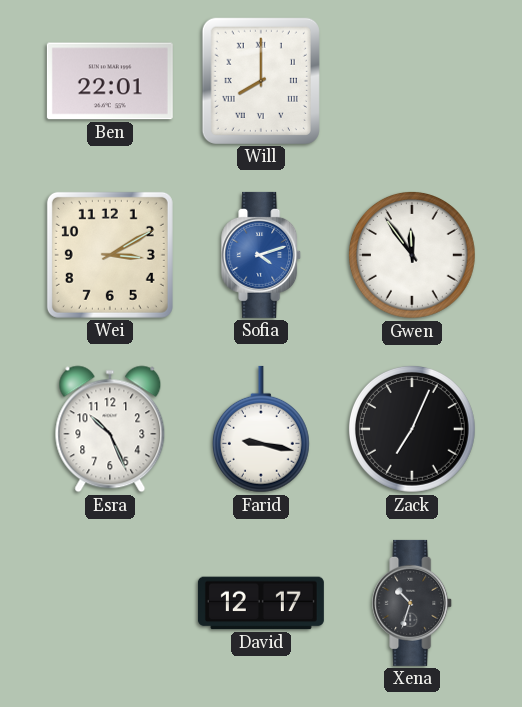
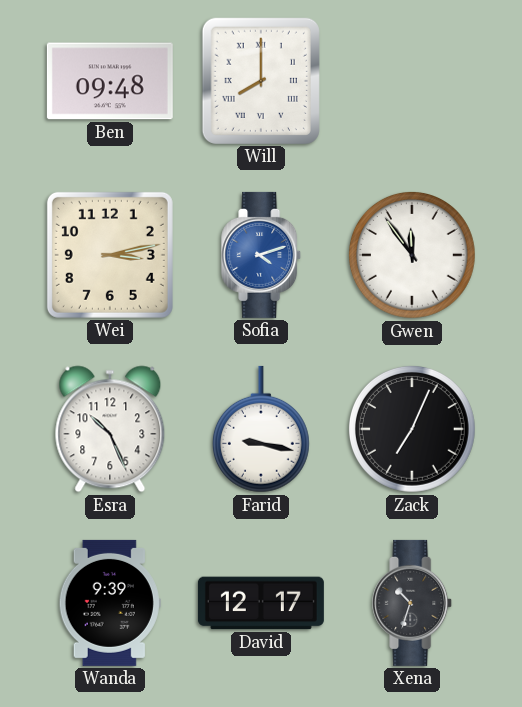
Ben: 22:01 -> 09:48 (110, 81)
Wei: 3:10 -> 3:13 (110, 255)
Wanda: none -> 9:39 (110, 603)
